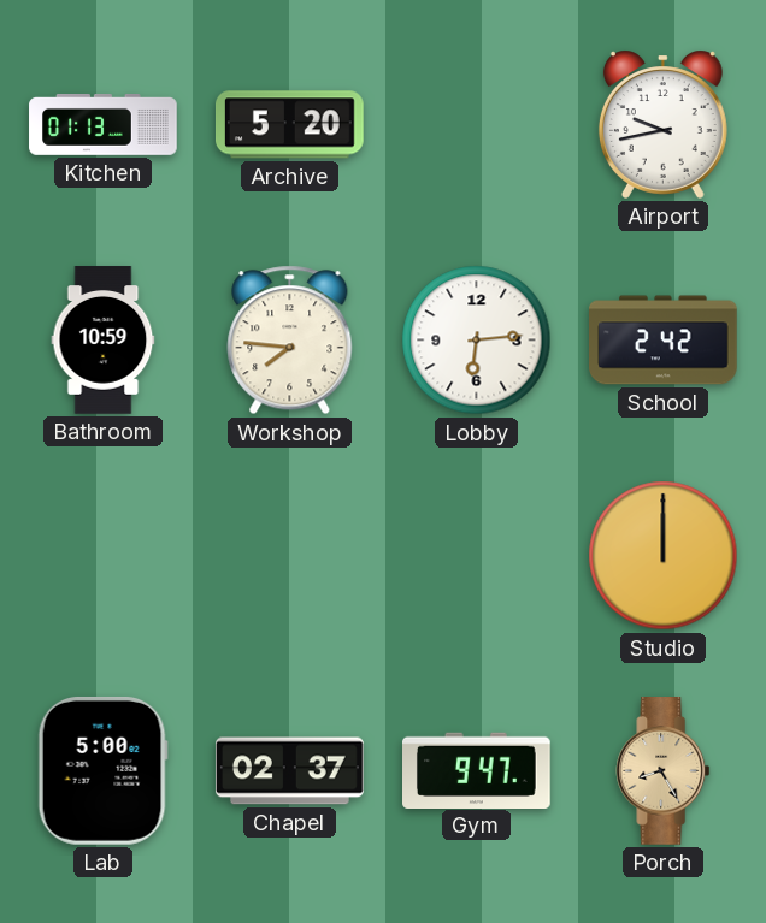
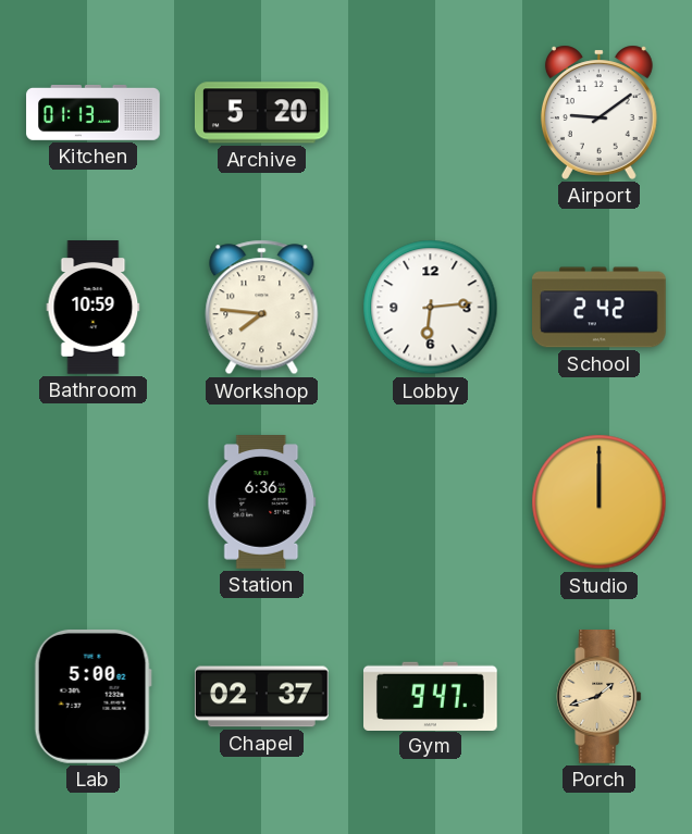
Airport: 9:43 -> 9:09 (598, 112)
Station: none -> 6:36 (262, 502)
Porch: 8:25 -> 1:42 (600, 697)
